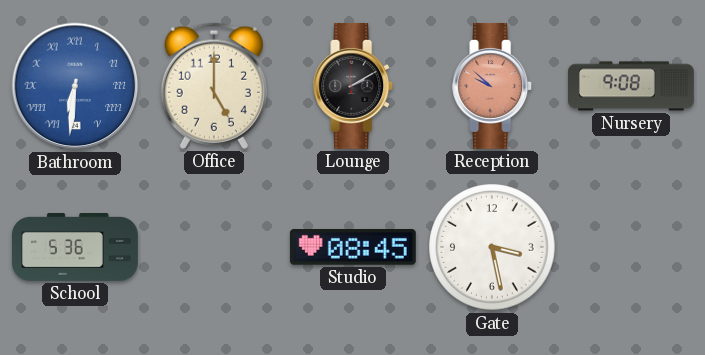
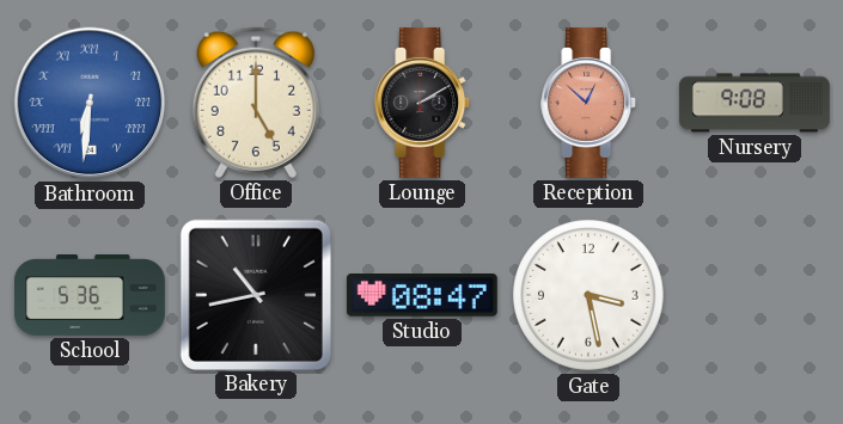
Reception: 9:52 -> 12:52 (590, 103)
Bakery: none -> 10:43 (255, 294)
Studio: 08:45 -> 08:47 (422, 296)
